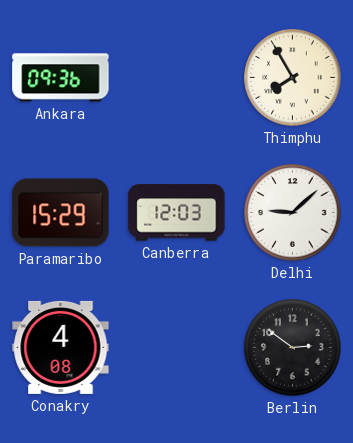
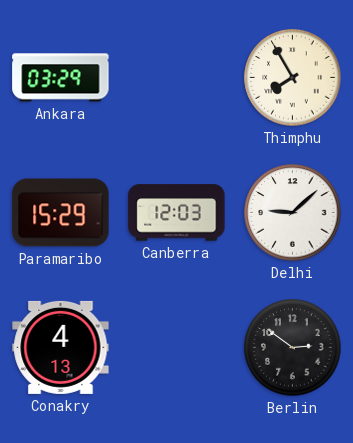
Ankara: 09:36 -> 03:29 (61, 78)
Conakry: 4:08 -> 4:13 (61, 347)
